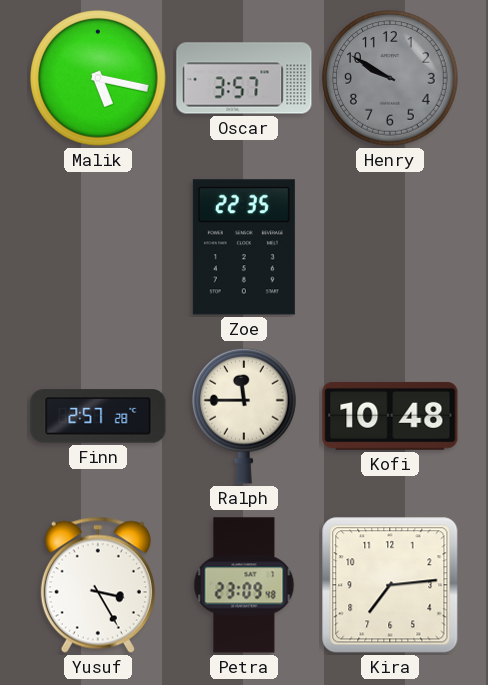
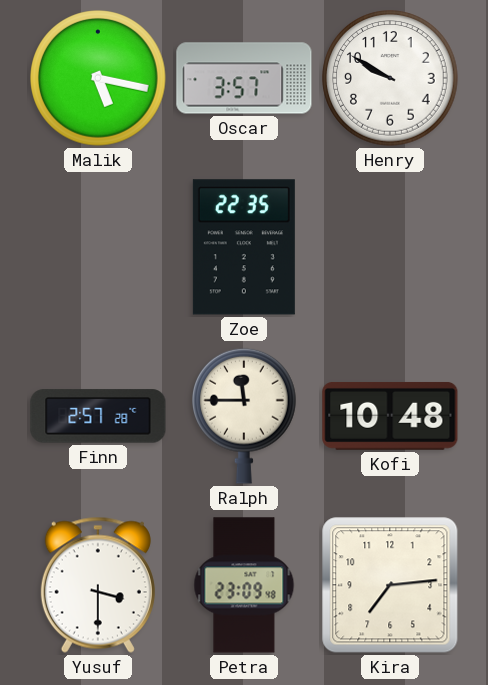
Henry dial: grey -> white (390, 78)
Yusuf: 3:25 -> 3:30 (98, 585)
